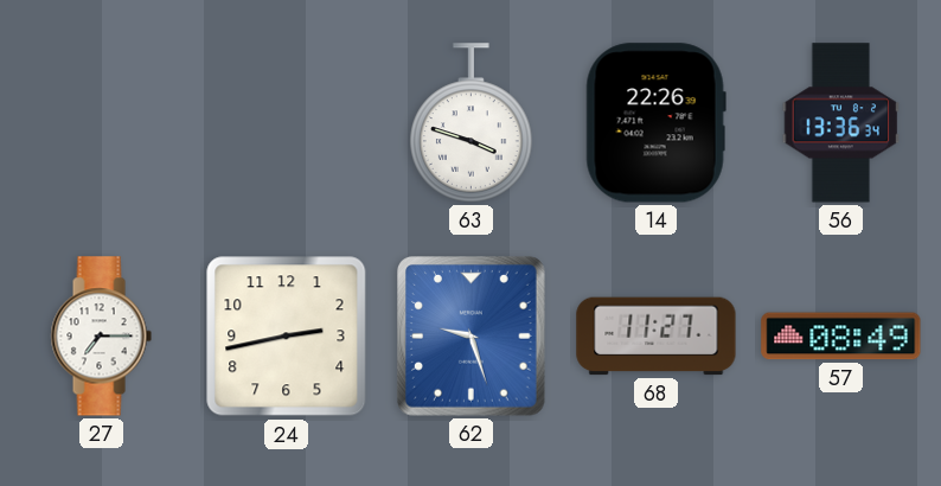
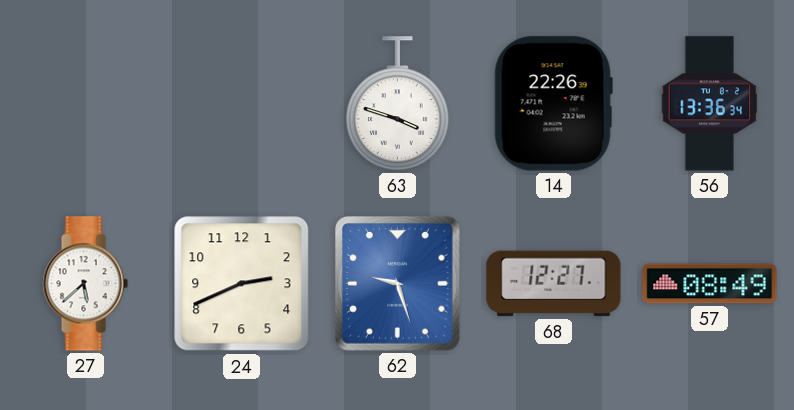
27: 7:15 -> 5:38 (85, 284)
24: 2:43 -> 2:41 (242, 284)
68: 11:27 -> 12:27 (554, 284)
